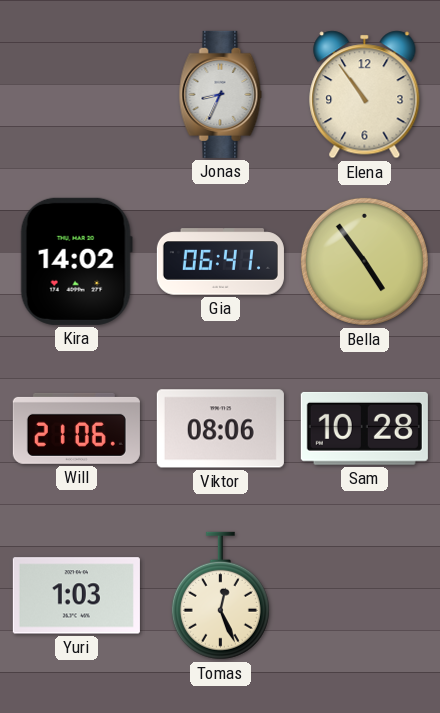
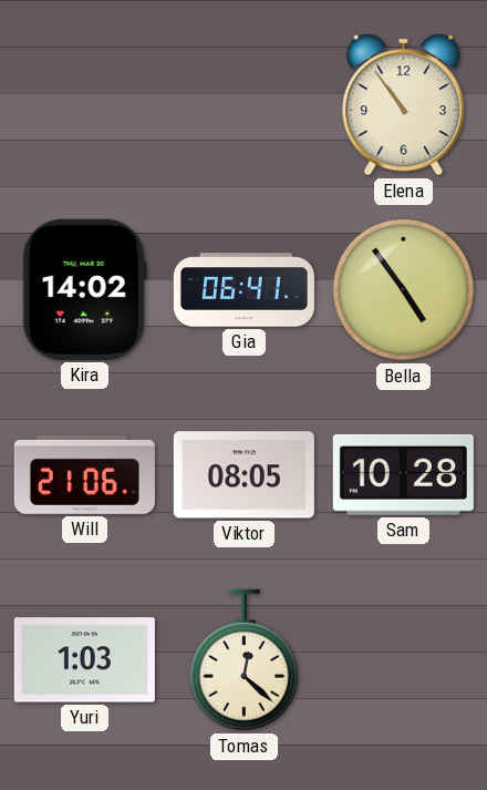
Jonas: 8:34 -> none (221, 94)
Viktor: 08:06 -> 08:05 (244, 475)
Tomas: 12:26 -> 12:22 (244, 660)
